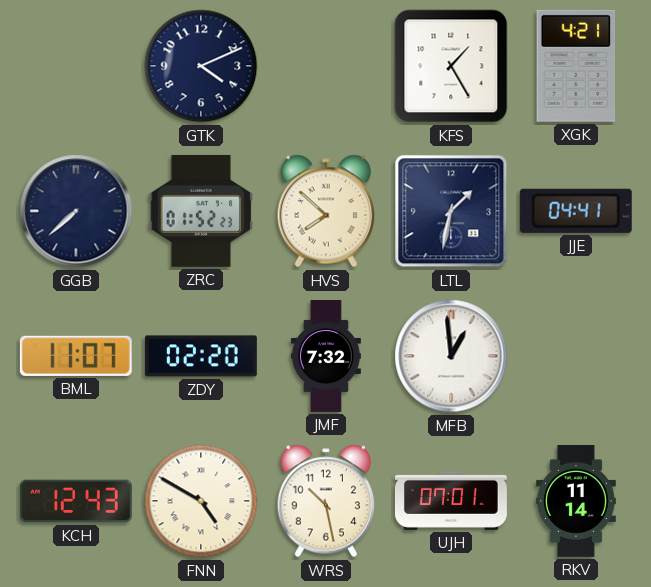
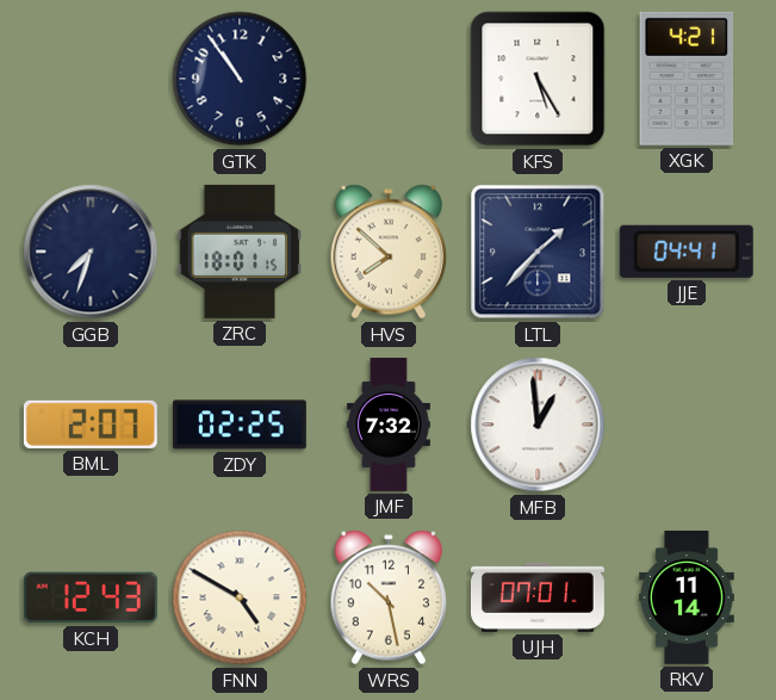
GTK: 4:11 -> 10:54 (240, 79)
KFS: 1:25 -> 5:25 (538, 79)
GGB: 7:38 -> 7:33 (91, 252)
ZRC: 01:52 -> 18:01 (240, 252)
LTL: 1:32 -> 1:37 (538, 252)
BML: 11:07 -> 2:07 (91, 425)
ZDY: 02:20 -> 02:25 (240, 425)
